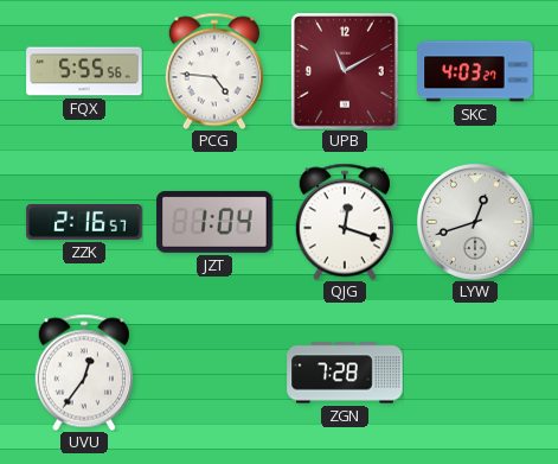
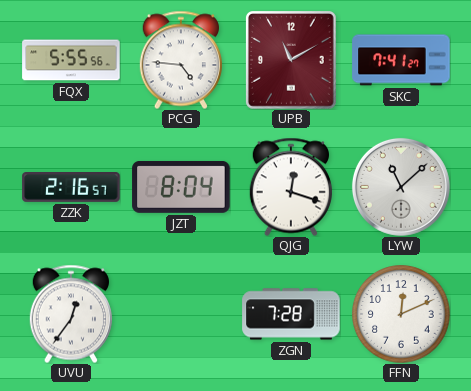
SKC: 4:03 -> 7:41 (401, 60)
JZT: 1:04 -> 8:04 (181, 187)
LYW: 12:42 -> 11:08 (401, 187)
FFN: none -> 12:11 (401, 314)
